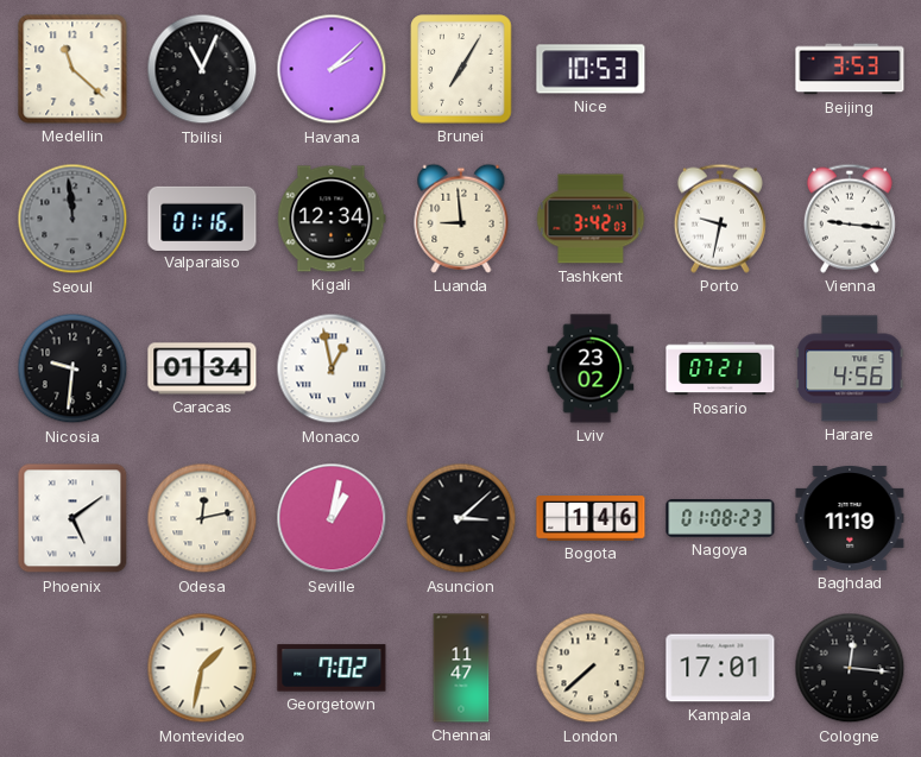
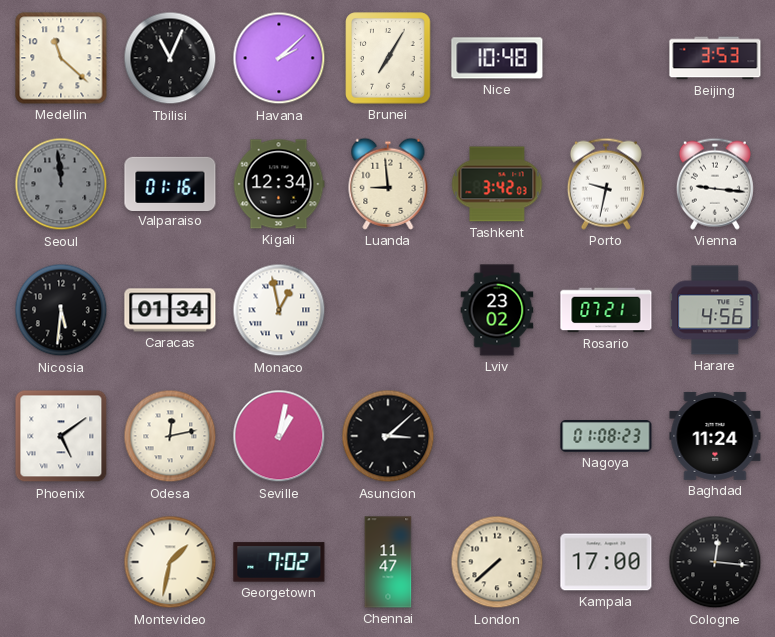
Nice: 10:53 -> 10:48 (497, 58)
Nicosia: 9:31 -> 5:31 (61, 310)
Bogota: 1:46 -> none (591, 518)
Baghdad: 11:19 -> 11:24 (715, 436)
Kampala: 17:01 -> 17:00 (606, 562)
